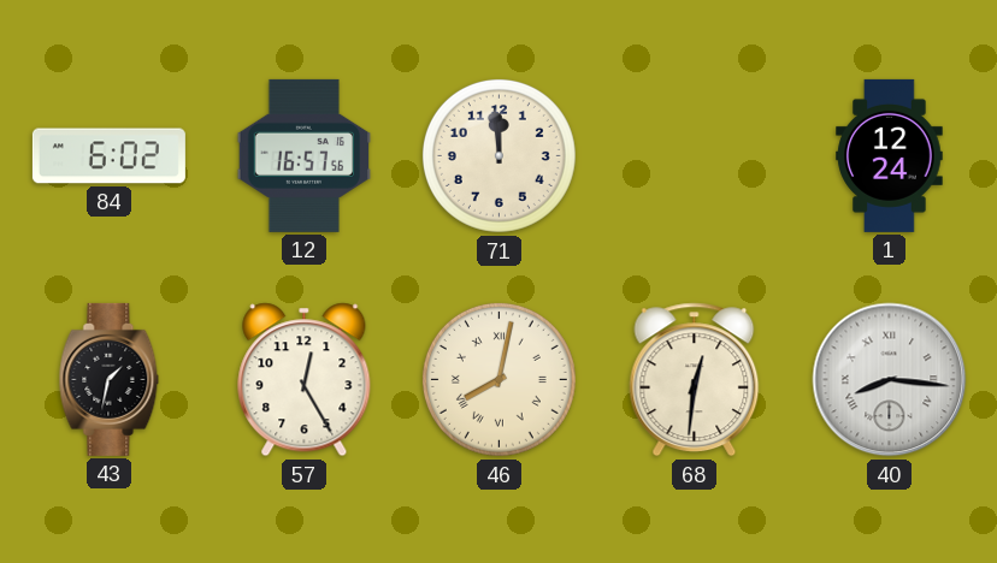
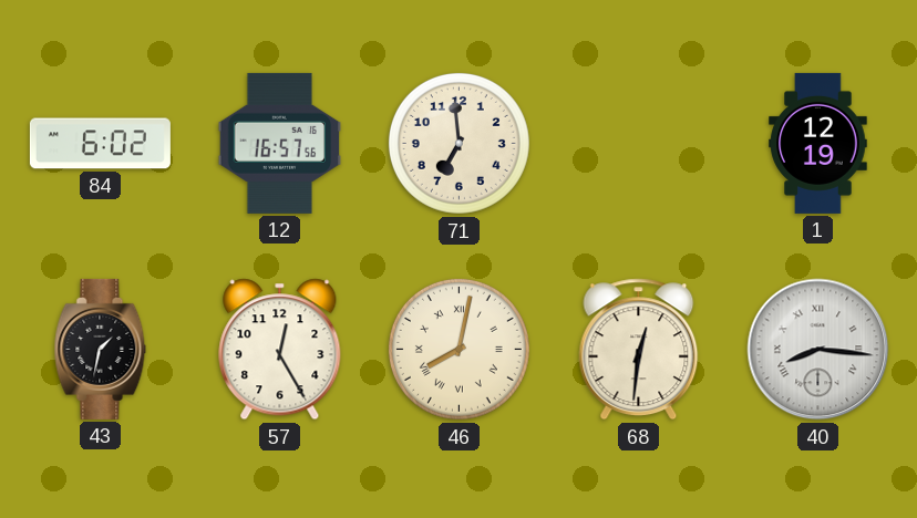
71: 11:59 -> 6:59 (458, 143)
1: 12:24 -> 12:19 (818, 143)
